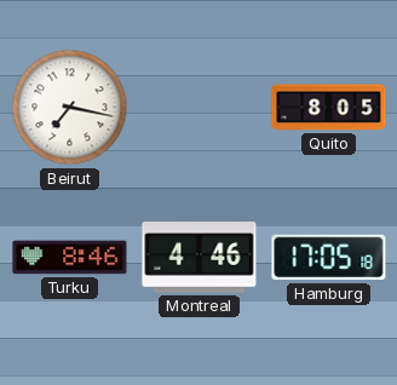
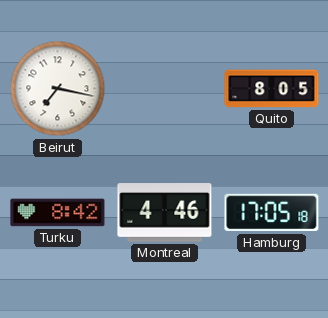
Turku: 8:46 -> 8:42 (58, 213)
